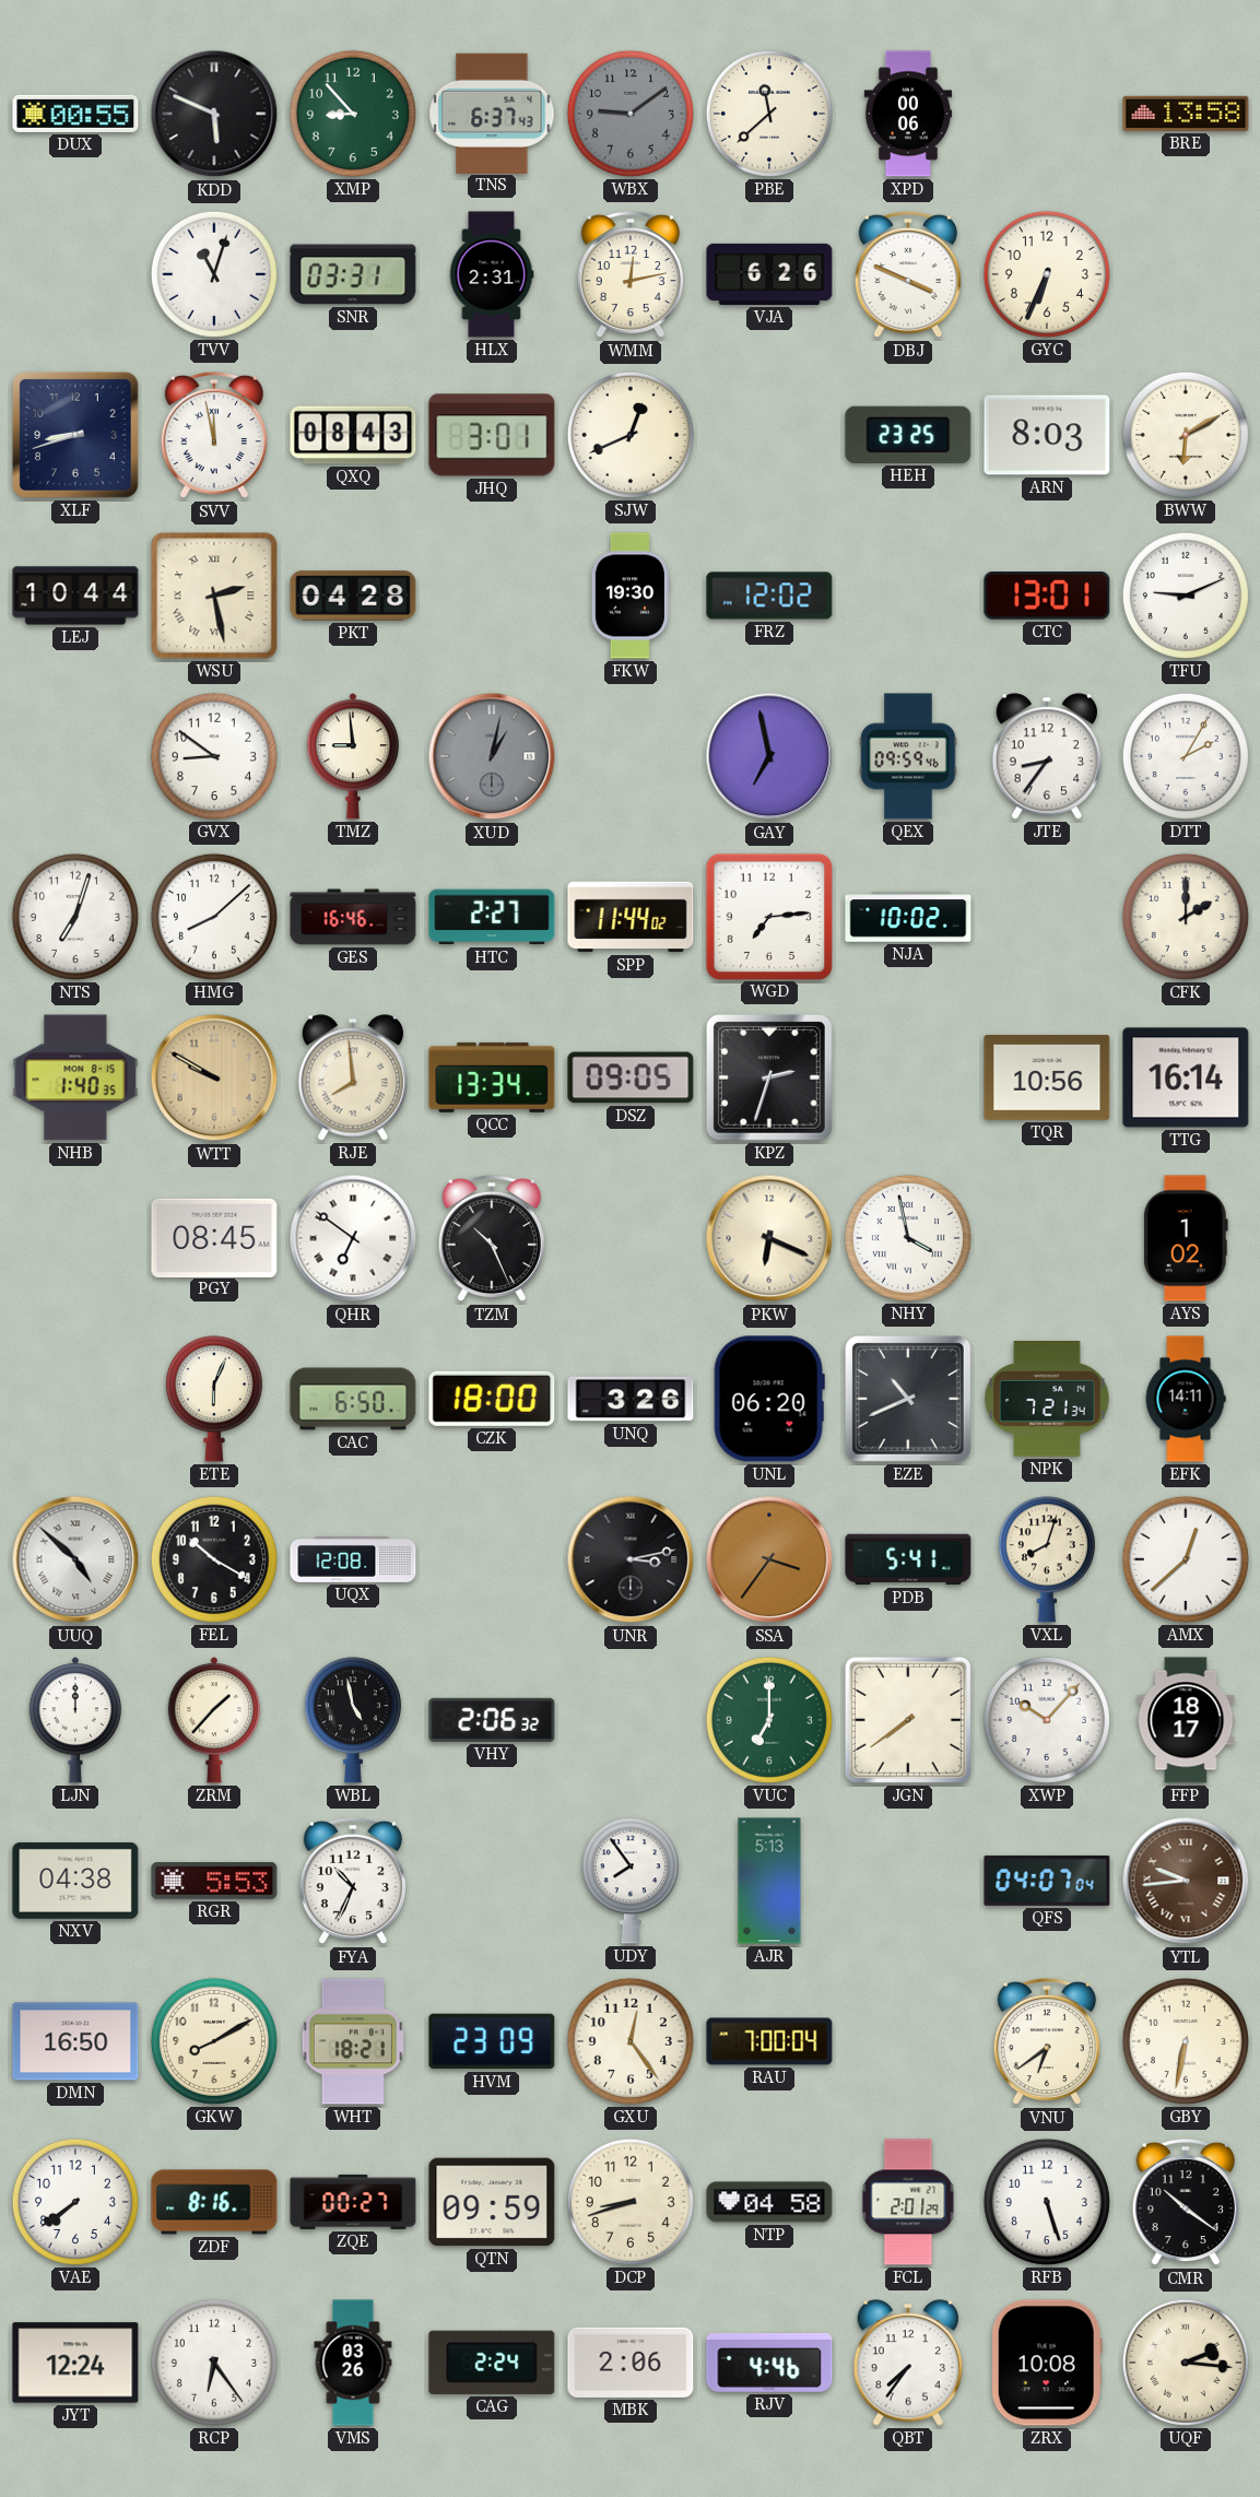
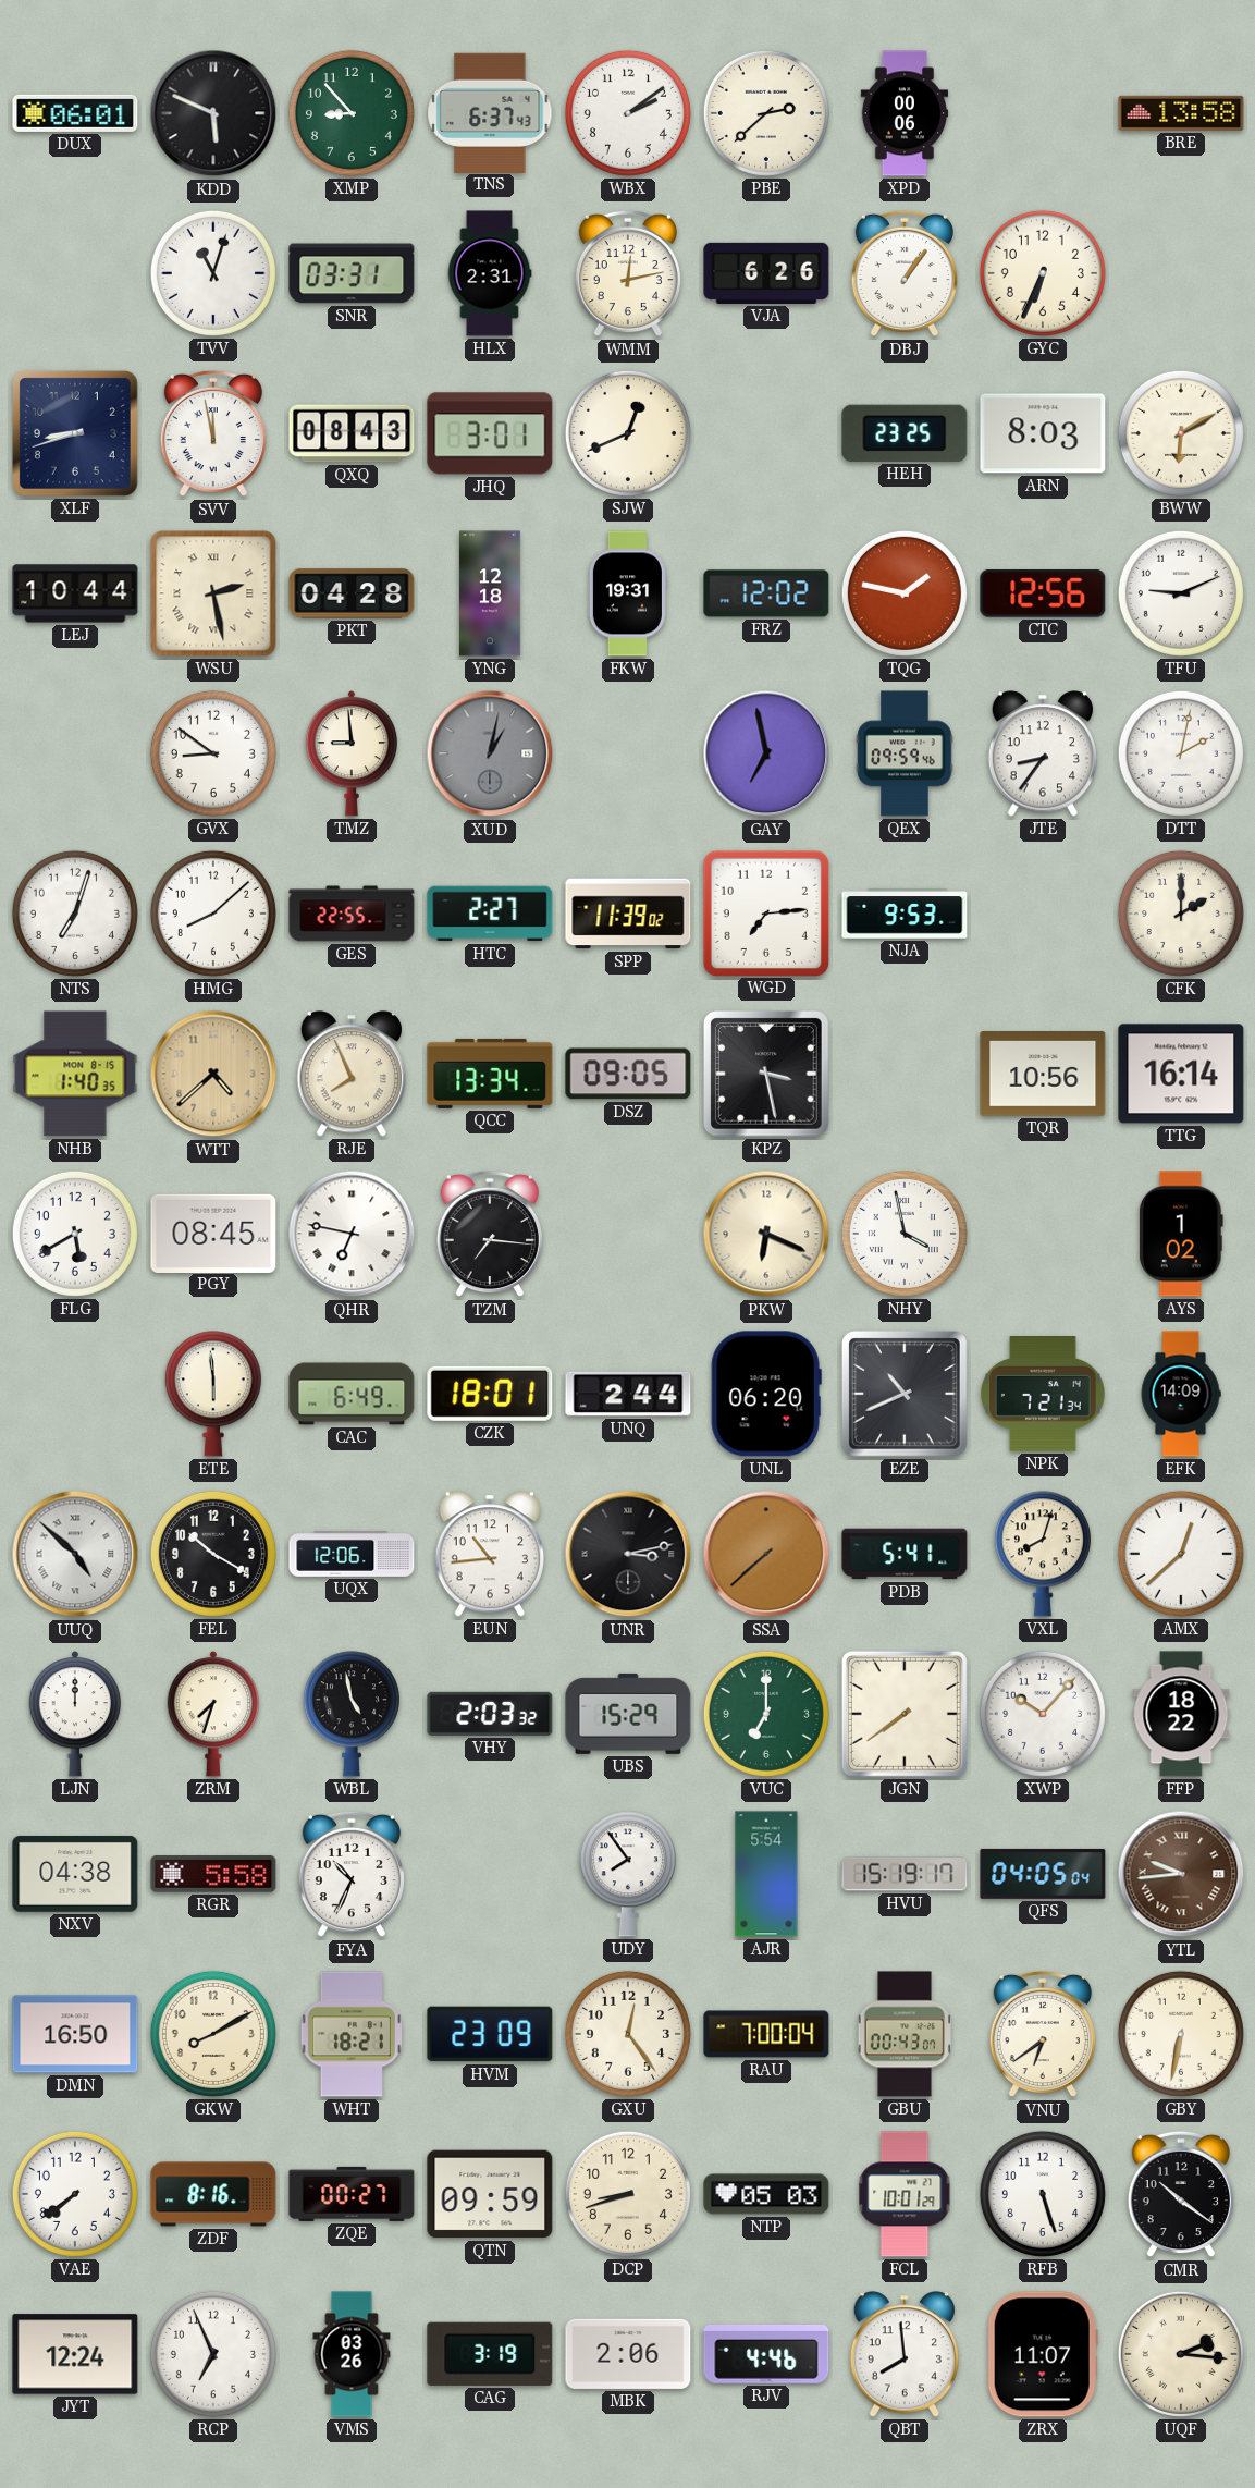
DUX: 00:55 -> 06:01 (75, 113)
WBX: 9:09 -> 2:09 (628, 113)
WBX dial: grey -> white (628, 113)
PBE: 11:38 -> 2:38 (766, 113)
DBJ: 3:49 -> 1:06 (905, 273)
YNG: none -> 12:18 (490, 593)
FKW: 19:30 -> 19:31 (628, 593)
TQG: none -> 1:47 (905, 593)
CTC: 13:01 -> 12:56 (1043, 595)
DTT: 2:05 -> 2:02 (1181, 753)
GES: 16:46 -> 22:55 (352, 914)
SPP: 11:44 -> 11:39 (628, 914)
NJA: 10:02 -> 9:53 (905, 914)
WTT: 9:50 -> 4:38 (213, 1074)
RJE: 7:59 -> 7:56 (350, 1074)
KPZ: 2:33 -> 3:28 (766, 1074)
FLG: none -> 5:40 (75, 1234)
QHR: 6:51 -> 6:47 (352, 1234)
TZM: 10:26 -> 7:16 (490, 1234)
ETE: 6:04 -> 5:59 (213, 1394)
CAC: 6:50 -> 6:49 (352, 1394)
CZK: 18:00 -> 18:01 (490, 1394)
UNQ: 3:26 -> 2:44 (628, 1394)
EFK: 14:11 -> 14:09 (1181, 1394)
UQX: 12:08 -> 12:06 (352, 1555)
EUN: none -> 10:44 (489, 1554)
SSA: 3:36 -> 7:38 (766, 1554)
ZRM: 1:37 -> 7:33 (212, 1714)
VHY: 2:06 -> 2:03 (490, 1714)
UBS: none -> 15:29 (628, 1714)
FFP: 18:17 -> 18:22 (1181, 1714)
RGR: 5:53 -> 5:58 (213, 1874)
AJR: 5:13 -> 5:54 (766, 1874)
HVU: none -> 15:19 (905, 1874)
QFS: 04:07 -> 04:05 (1043, 1874)
GBU: none -> 00:43 (905, 2034)
NTP: 04:58 -> 05:03 (766, 2194)
FCL: 2:01 -> 10:01 (905, 2194)
RCP: 6:24 -> 6:56 (213, 2354)
CAG: 2:24 -> 3:19 (490, 2354)
QBT: 7:36 -> 7:59 (903, 2354)
ZRX: 10:08 -> 11:07 (1043, 2354)
